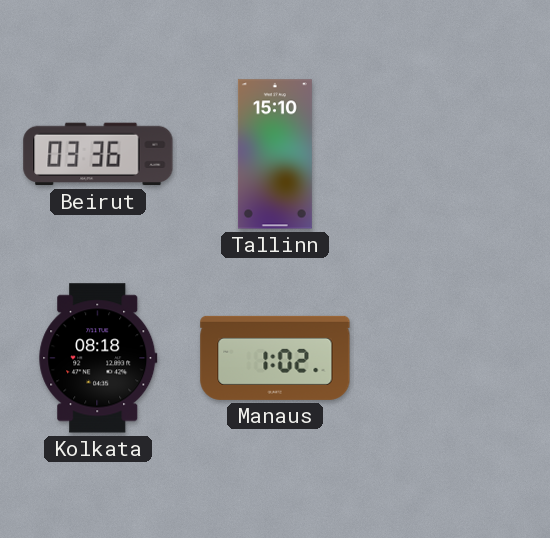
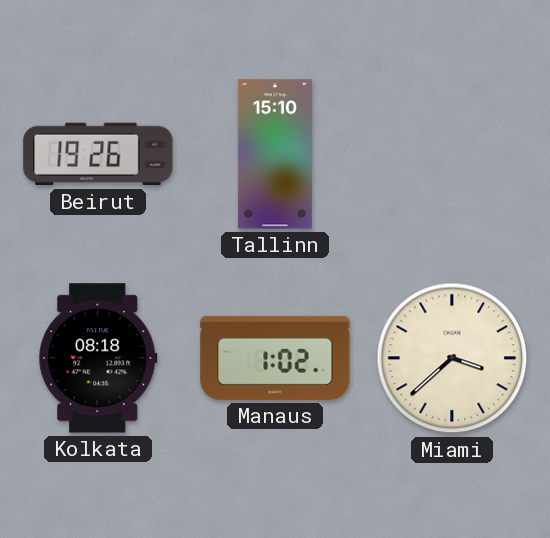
Beirut: 03:36 -> 19:26 (98, 154)
Miami: none -> 3:38 (452, 358)
